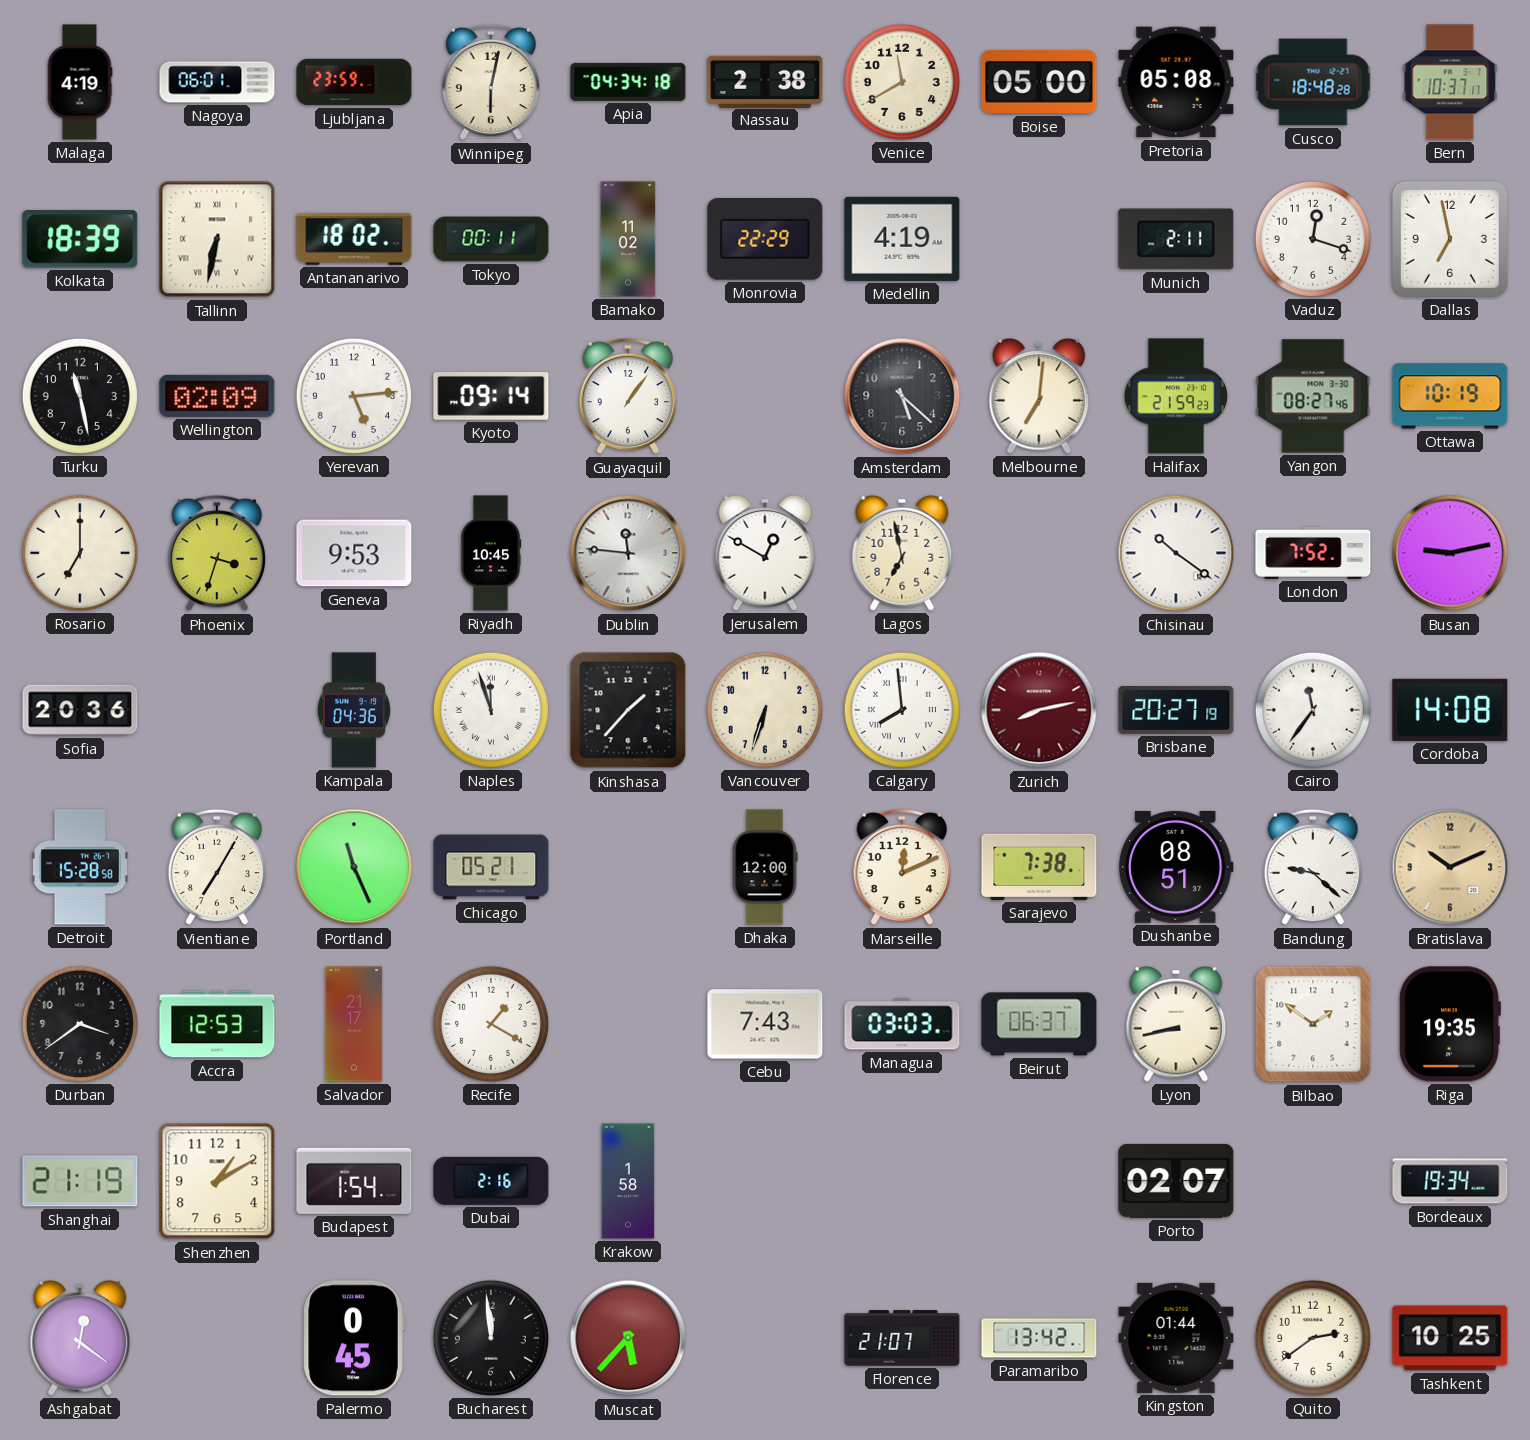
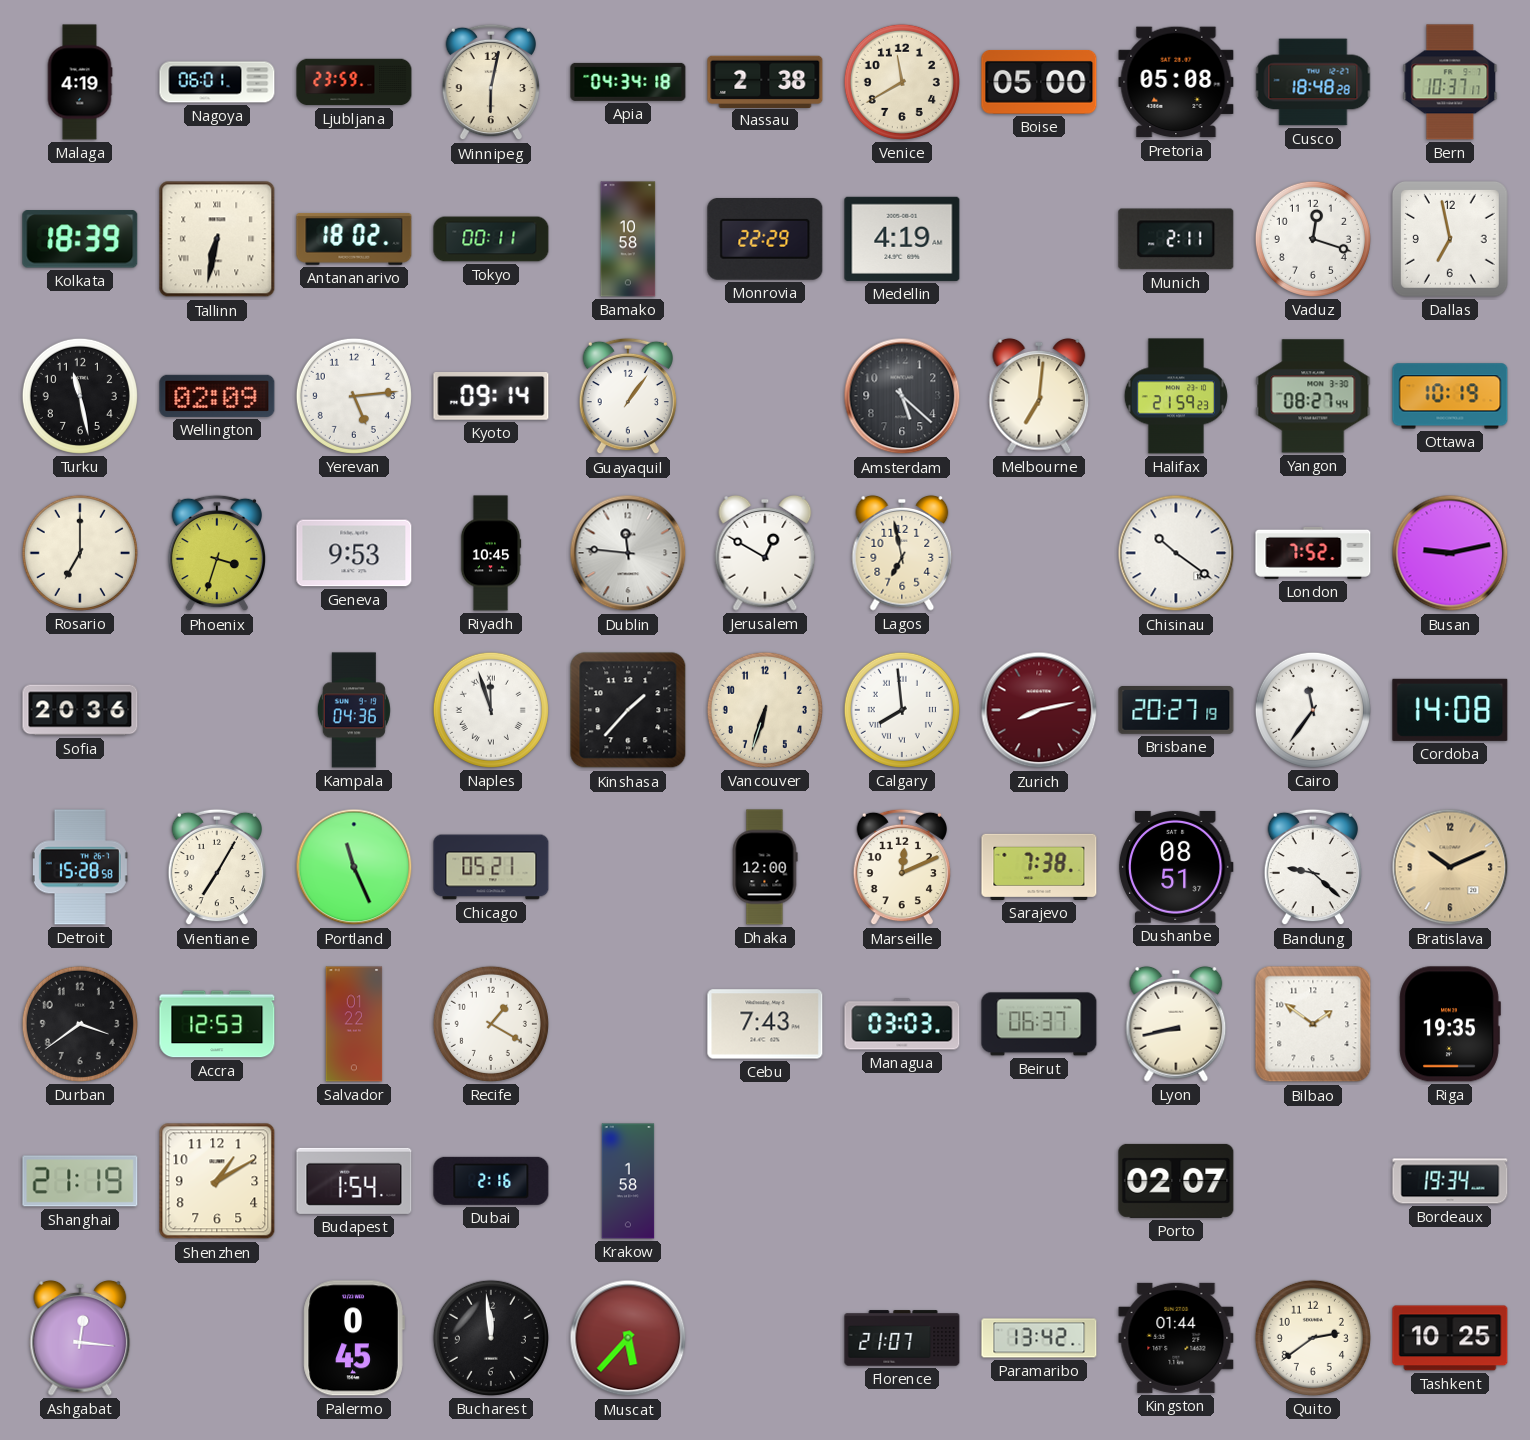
Bamako: 11:02 -> 10:58 (628, 239)
Yangon: 08:27:46 -> 08:27:44 (1313, 396)
Salvador: 21:17 -> 01:22 (354, 1024)
Ashgabat: 12:21 -> 12:16 (80, 1338)
